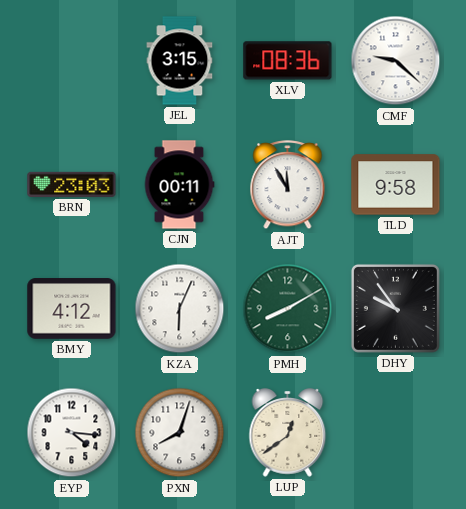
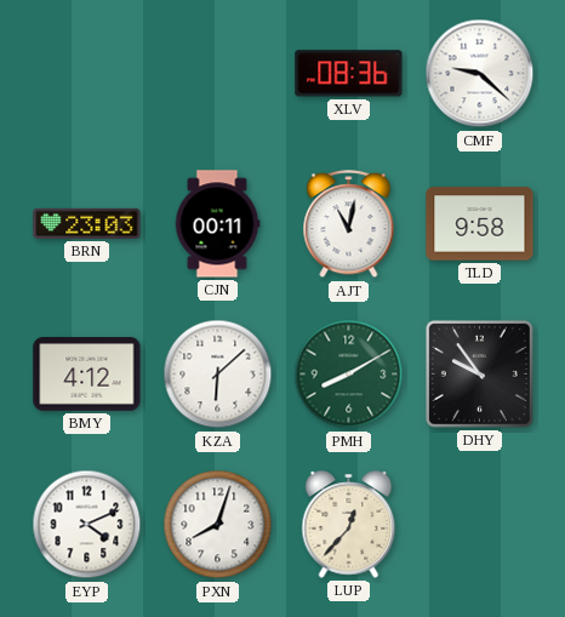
JEL: 3:15 -> none (180, 61)
AJT: 11:55 -> 11:02 (349, 224)
KZA: 6:04 -> 6:08 (218, 375)
EYP: 4:16 -> 4:11 (87, 525)
LUP: 12:39 -> 12:37 (349, 525)
